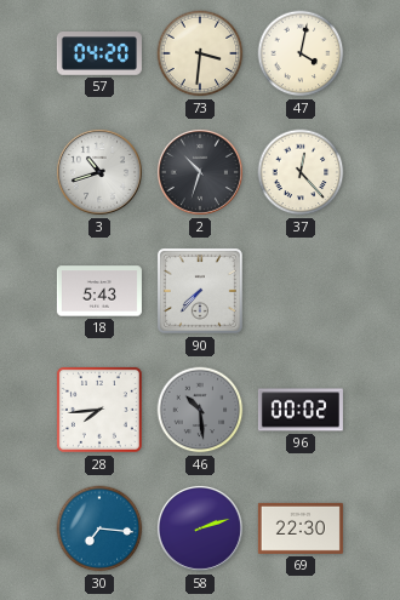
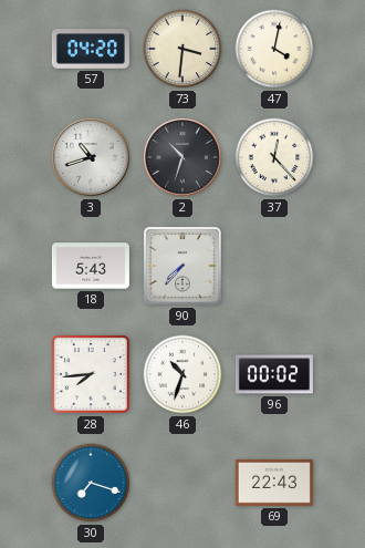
46: 10:29 -> 10:33 (182, 374)
46 dial: grey -> white (182, 374)
30: 7:16 -> 7:18 (91, 483)
58: 2:12 -> none (200, 528)
69: 22:30 -> 22:43 (274, 483)
